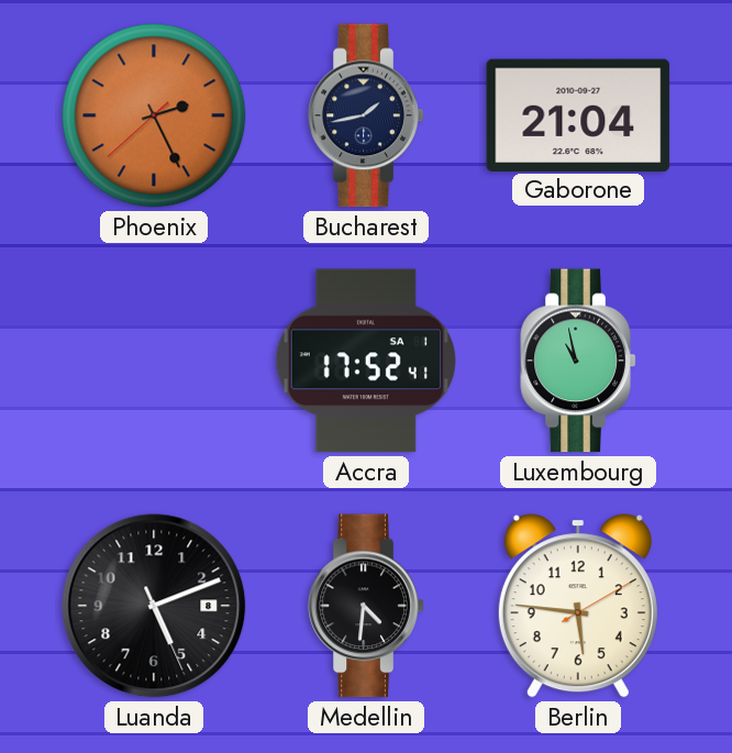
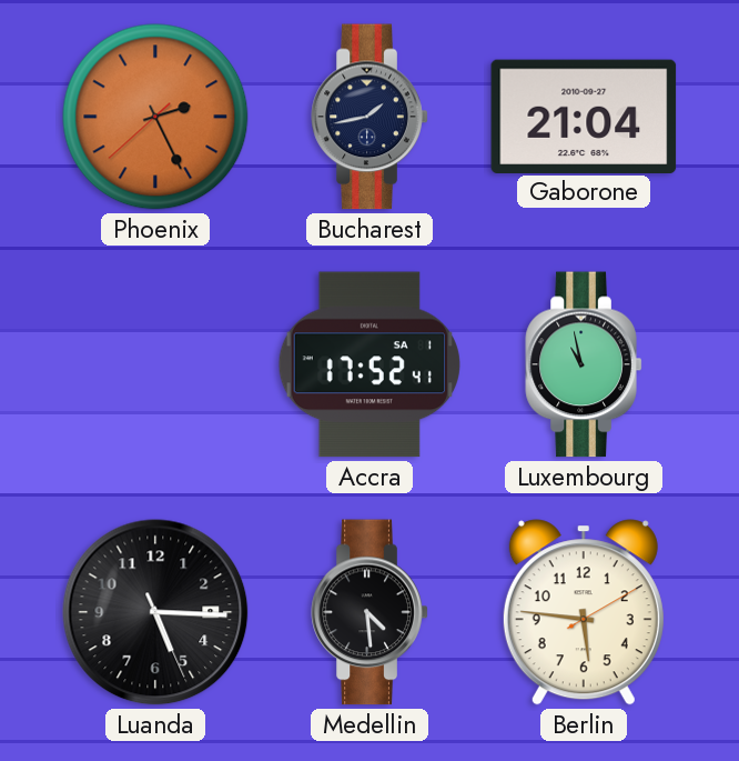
Luanda: 5:11 -> 5:15 (155, 612)
Medellin: 4:31 -> 4:29 (369, 612)
